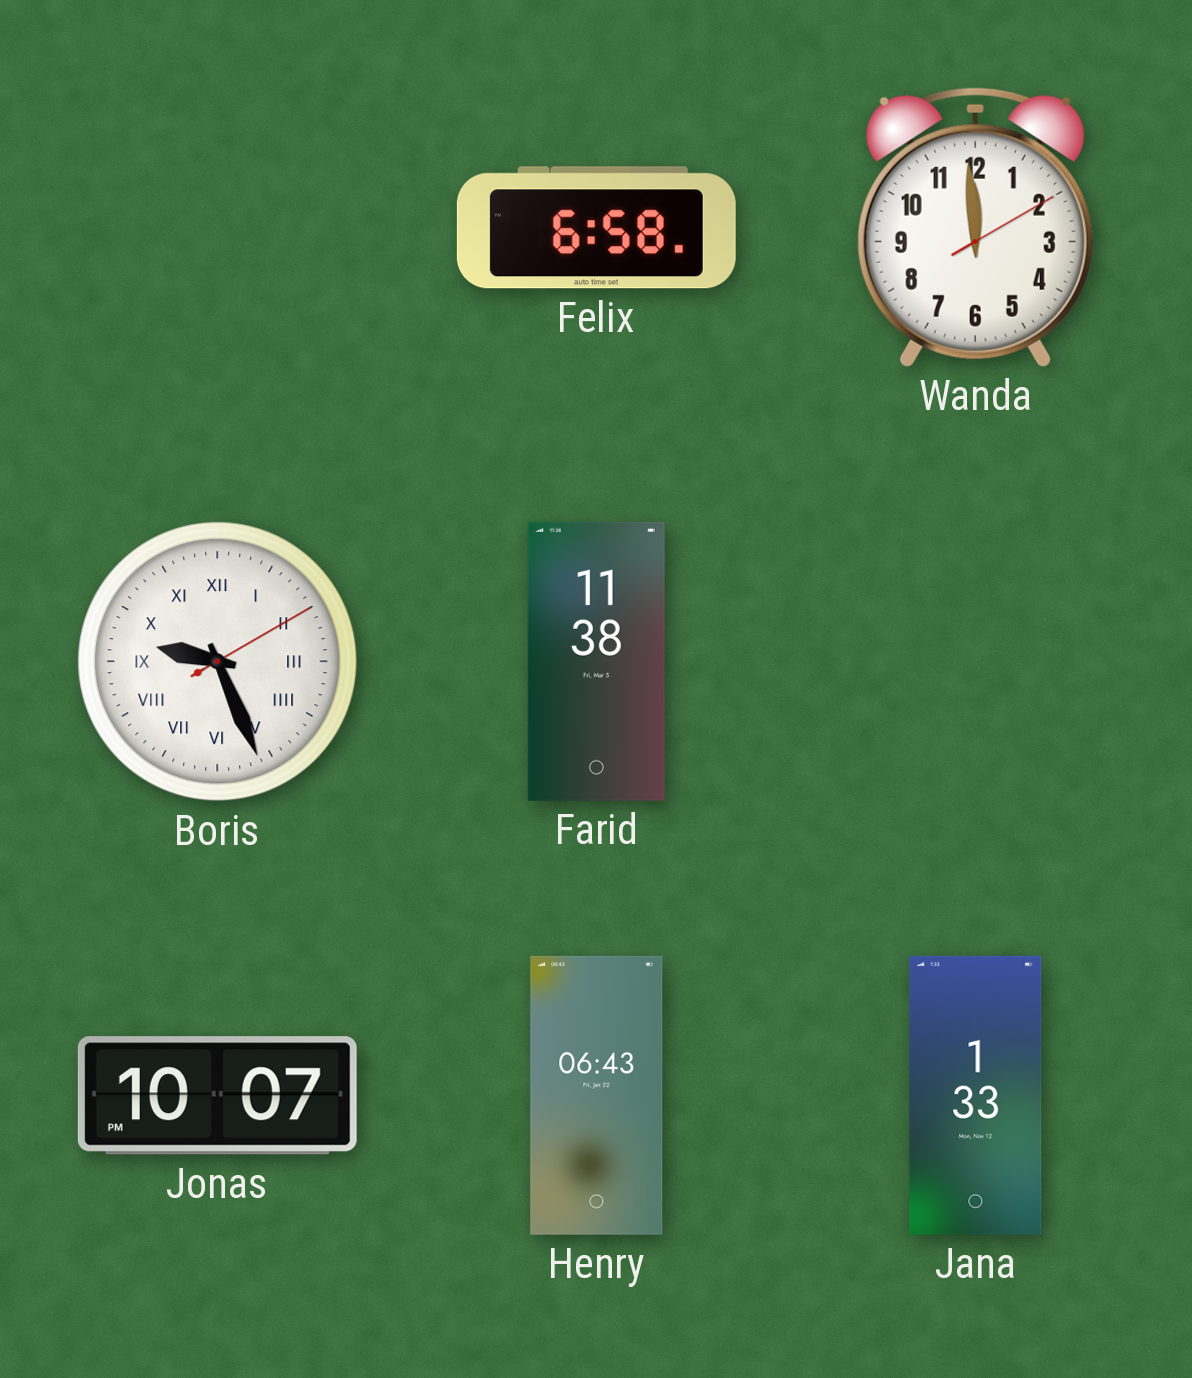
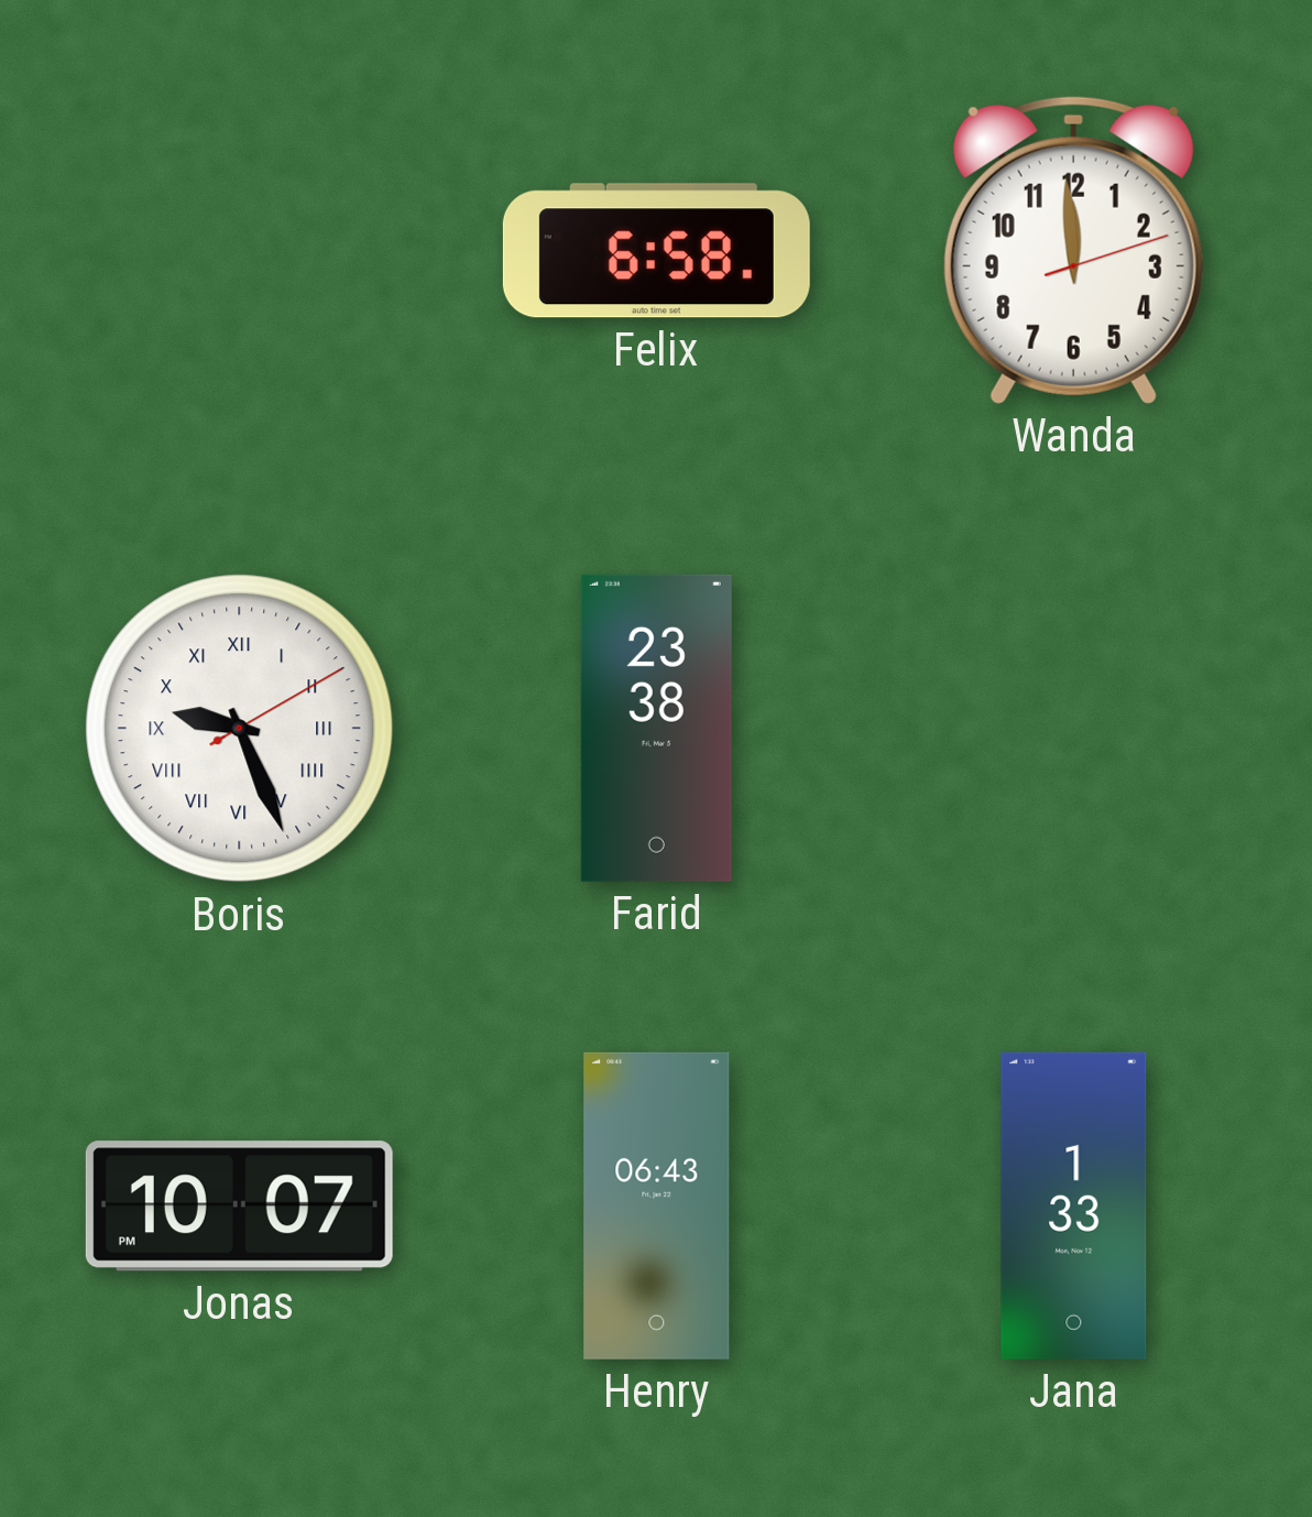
Wanda: 11:59:10 -> 11:59:12 (1073, 250)
Farid: 11:38 -> 23:38 (656, 728)
